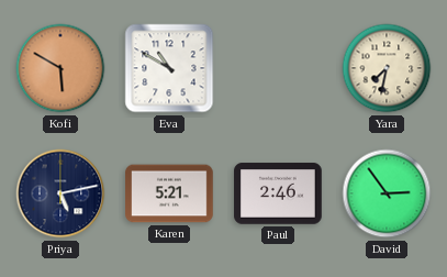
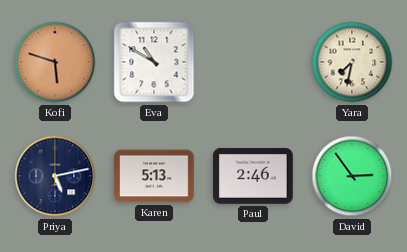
Kofi: 5:50 -> 5:48 (55, 62)
Karen: 5:21 -> 5:13 (154, 176)
